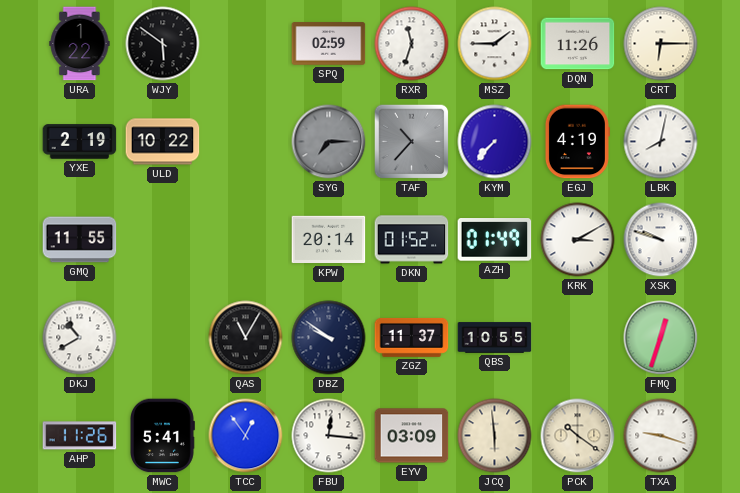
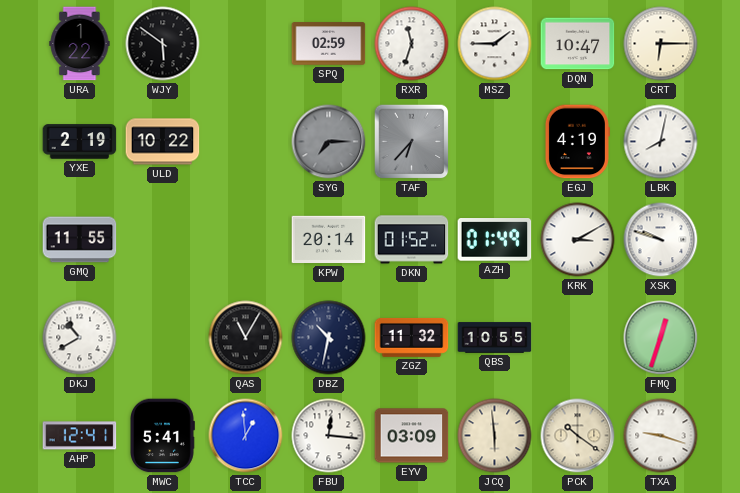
DQN: 11:26 -> 10:47 (578, 44)
TAF: 10:37 -> 6:37 (412, 142)
KYM: 7:37 -> none (495, 142)
DBZ: 9:51 -> 10:32 (329, 338)
ZGZ: 11:37 -> 11:32 (412, 337)
AHP: 11:26 -> 12:41 (80, 436)
TCC: 12:54 -> 12:59 (246, 436)
